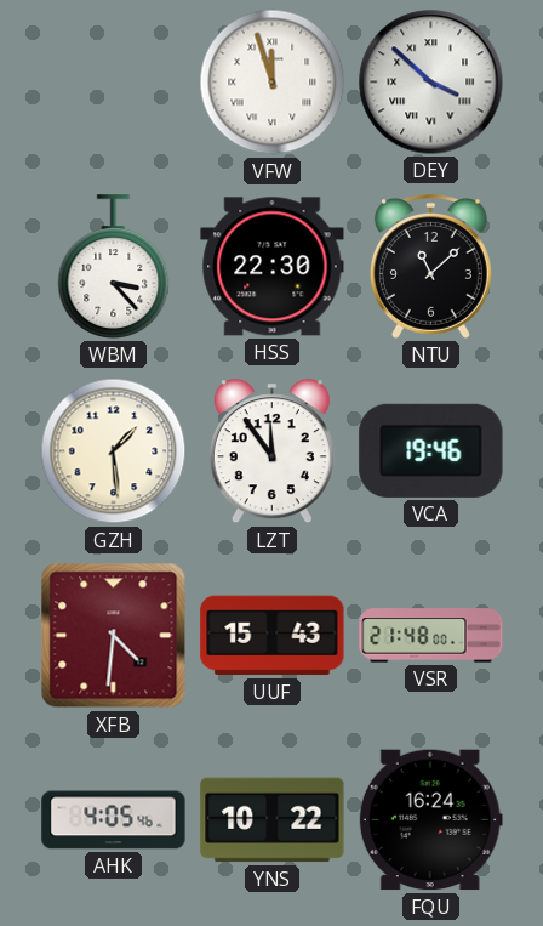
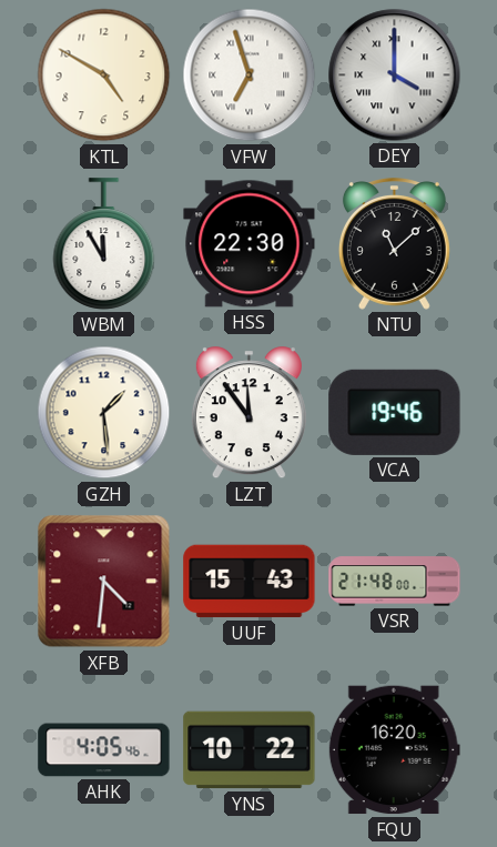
KTL: none -> 4:50 (104, 75)
VFW: 11:57 -> 6:57 (250, 75)
DEY: 3:52 -> 4:00 (395, 75)
WBM: 3:23 -> 11:55 (104, 244)
FQU: 16:24 -> 16:20 (394, 750)
